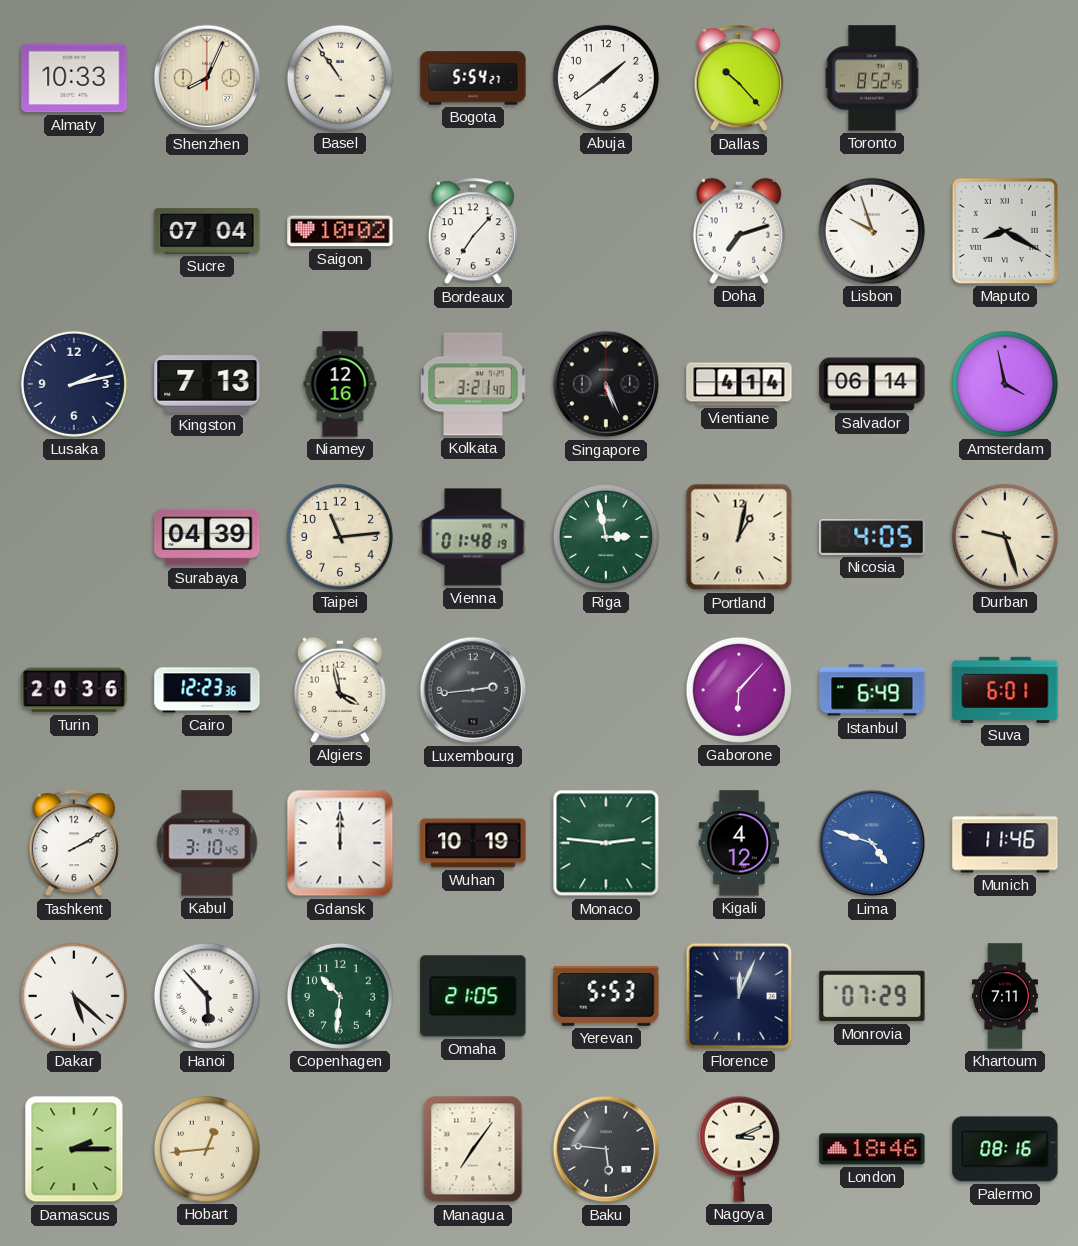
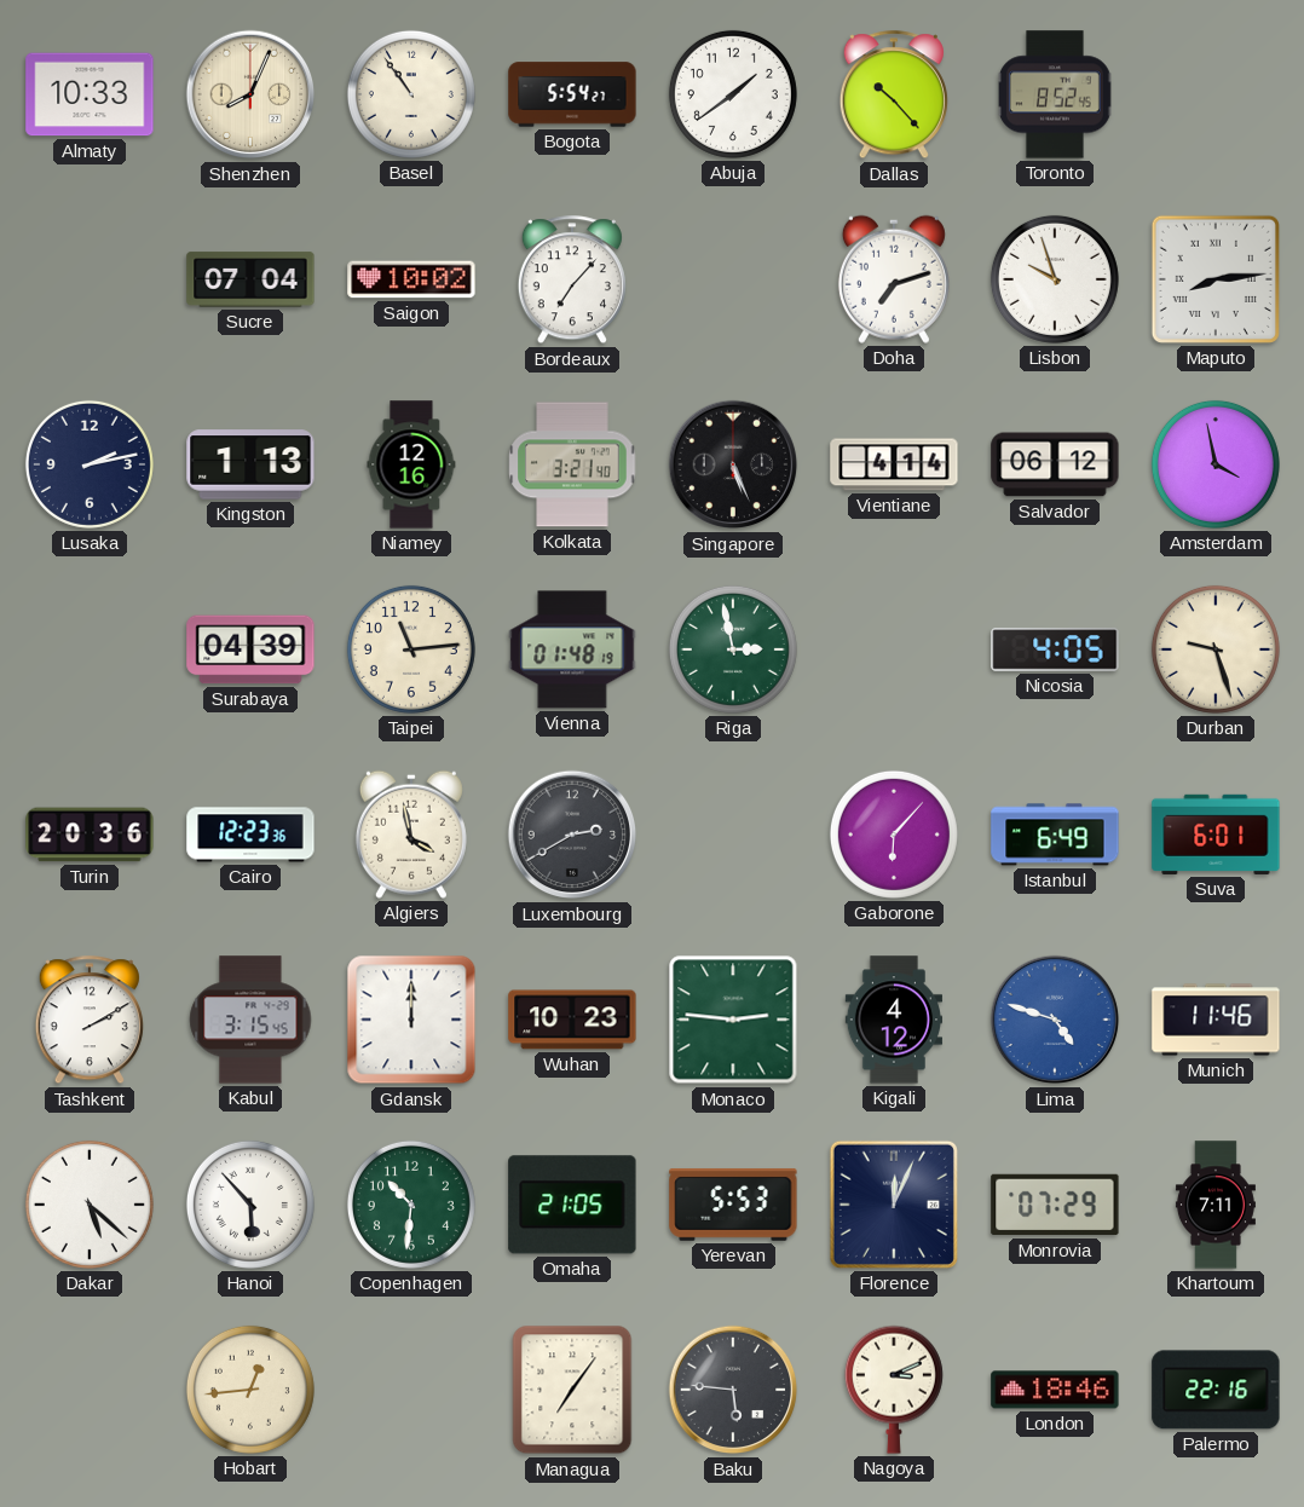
Maputo: 8:20 -> 8:14 (1216, 279)
Kingston: 7:13 -> 1:13 (250, 464)
Salvador: 06:14 -> 06:12 (1055, 464)
Portland: 1:02 -> none (739, 537)
Luxembourg: 2:44 -> 2:40 (572, 835)
Kabul: 3:10 -> 3:15 (250, 1020)
Wuhan: 10:19 -> 10:23 (572, 1020)
Damascus: 2:15 -> none (74, 1149)
Palermo: 08:16 -> 22:16 (1216, 1390)
